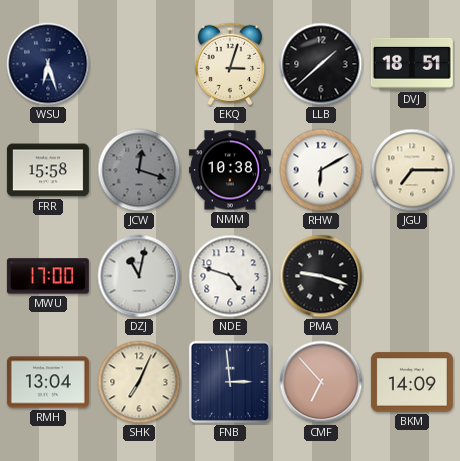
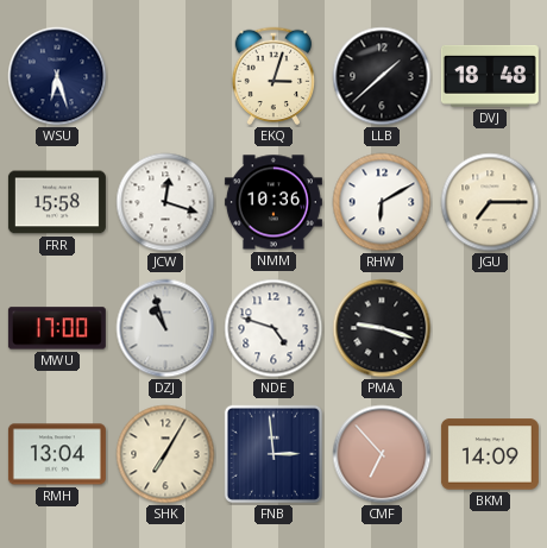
DVJ: 18:51 -> 18:48 (490, 76)
JCW dial: grey -> white (165, 202)
NMM: 10:38 -> 10:36 (273, 202)
DZJ: 11:02 -> 10:57 (165, 328)
SHK: 7:04 -> 7:05 (165, 454)
